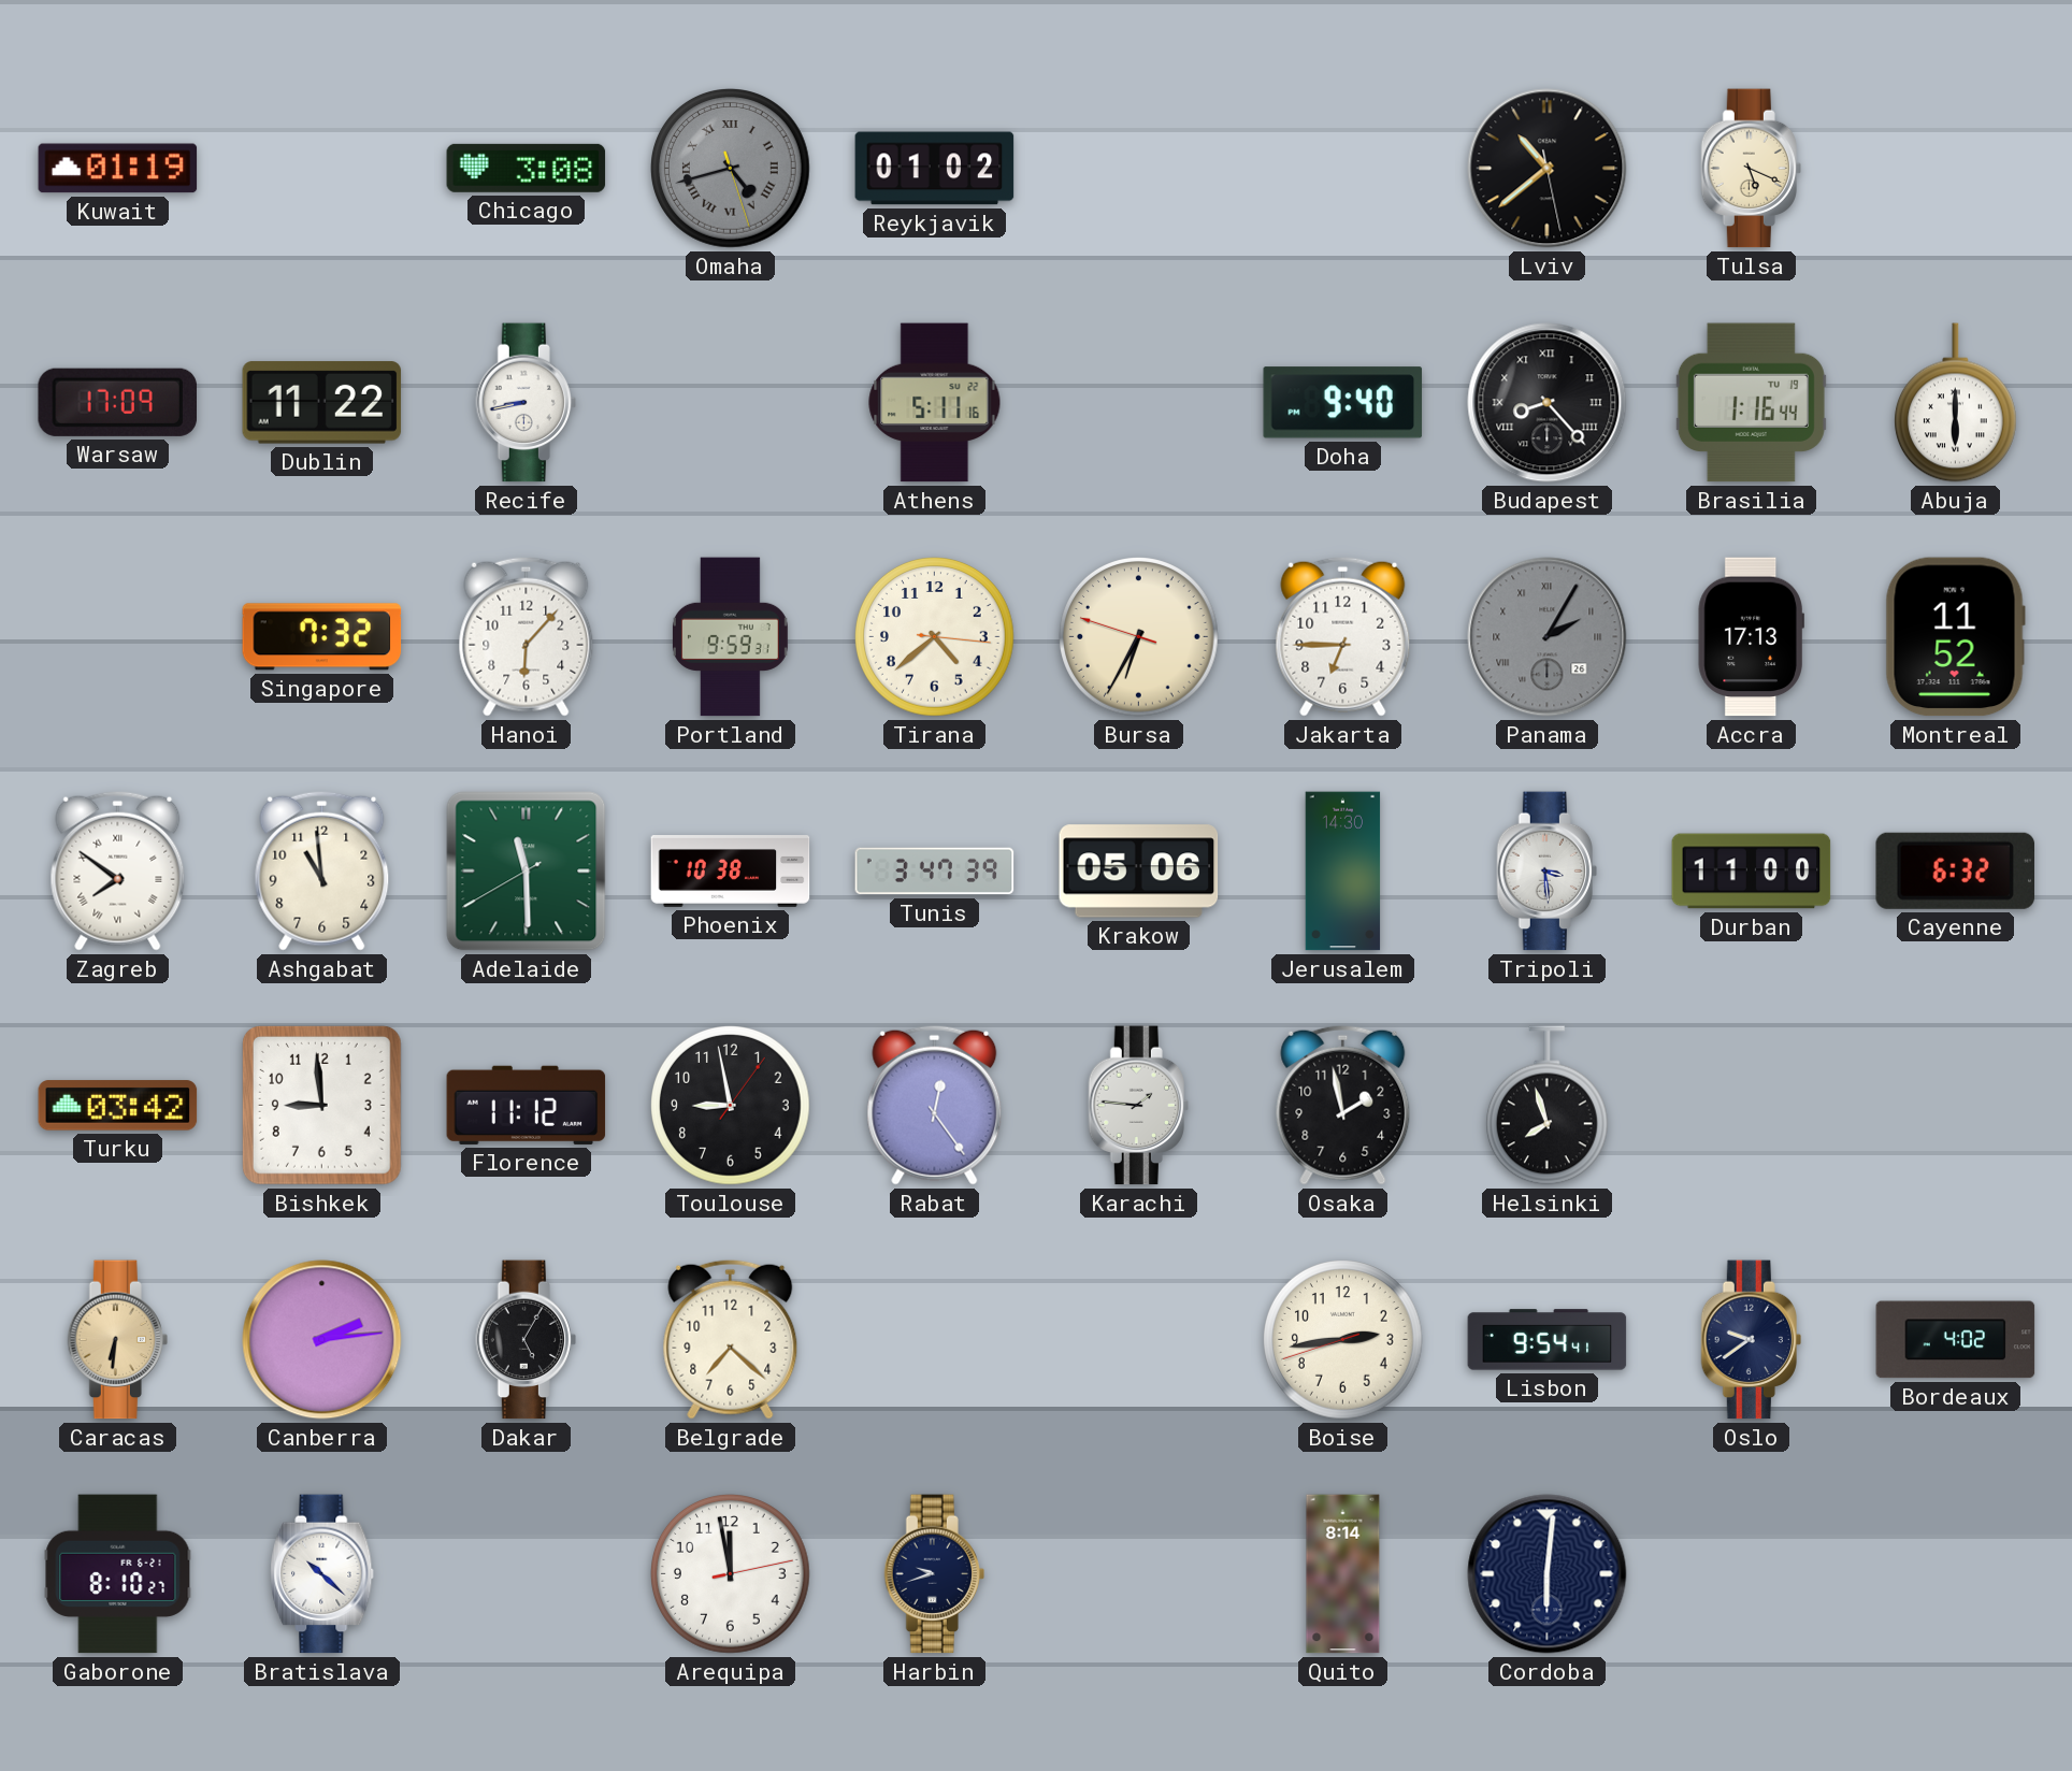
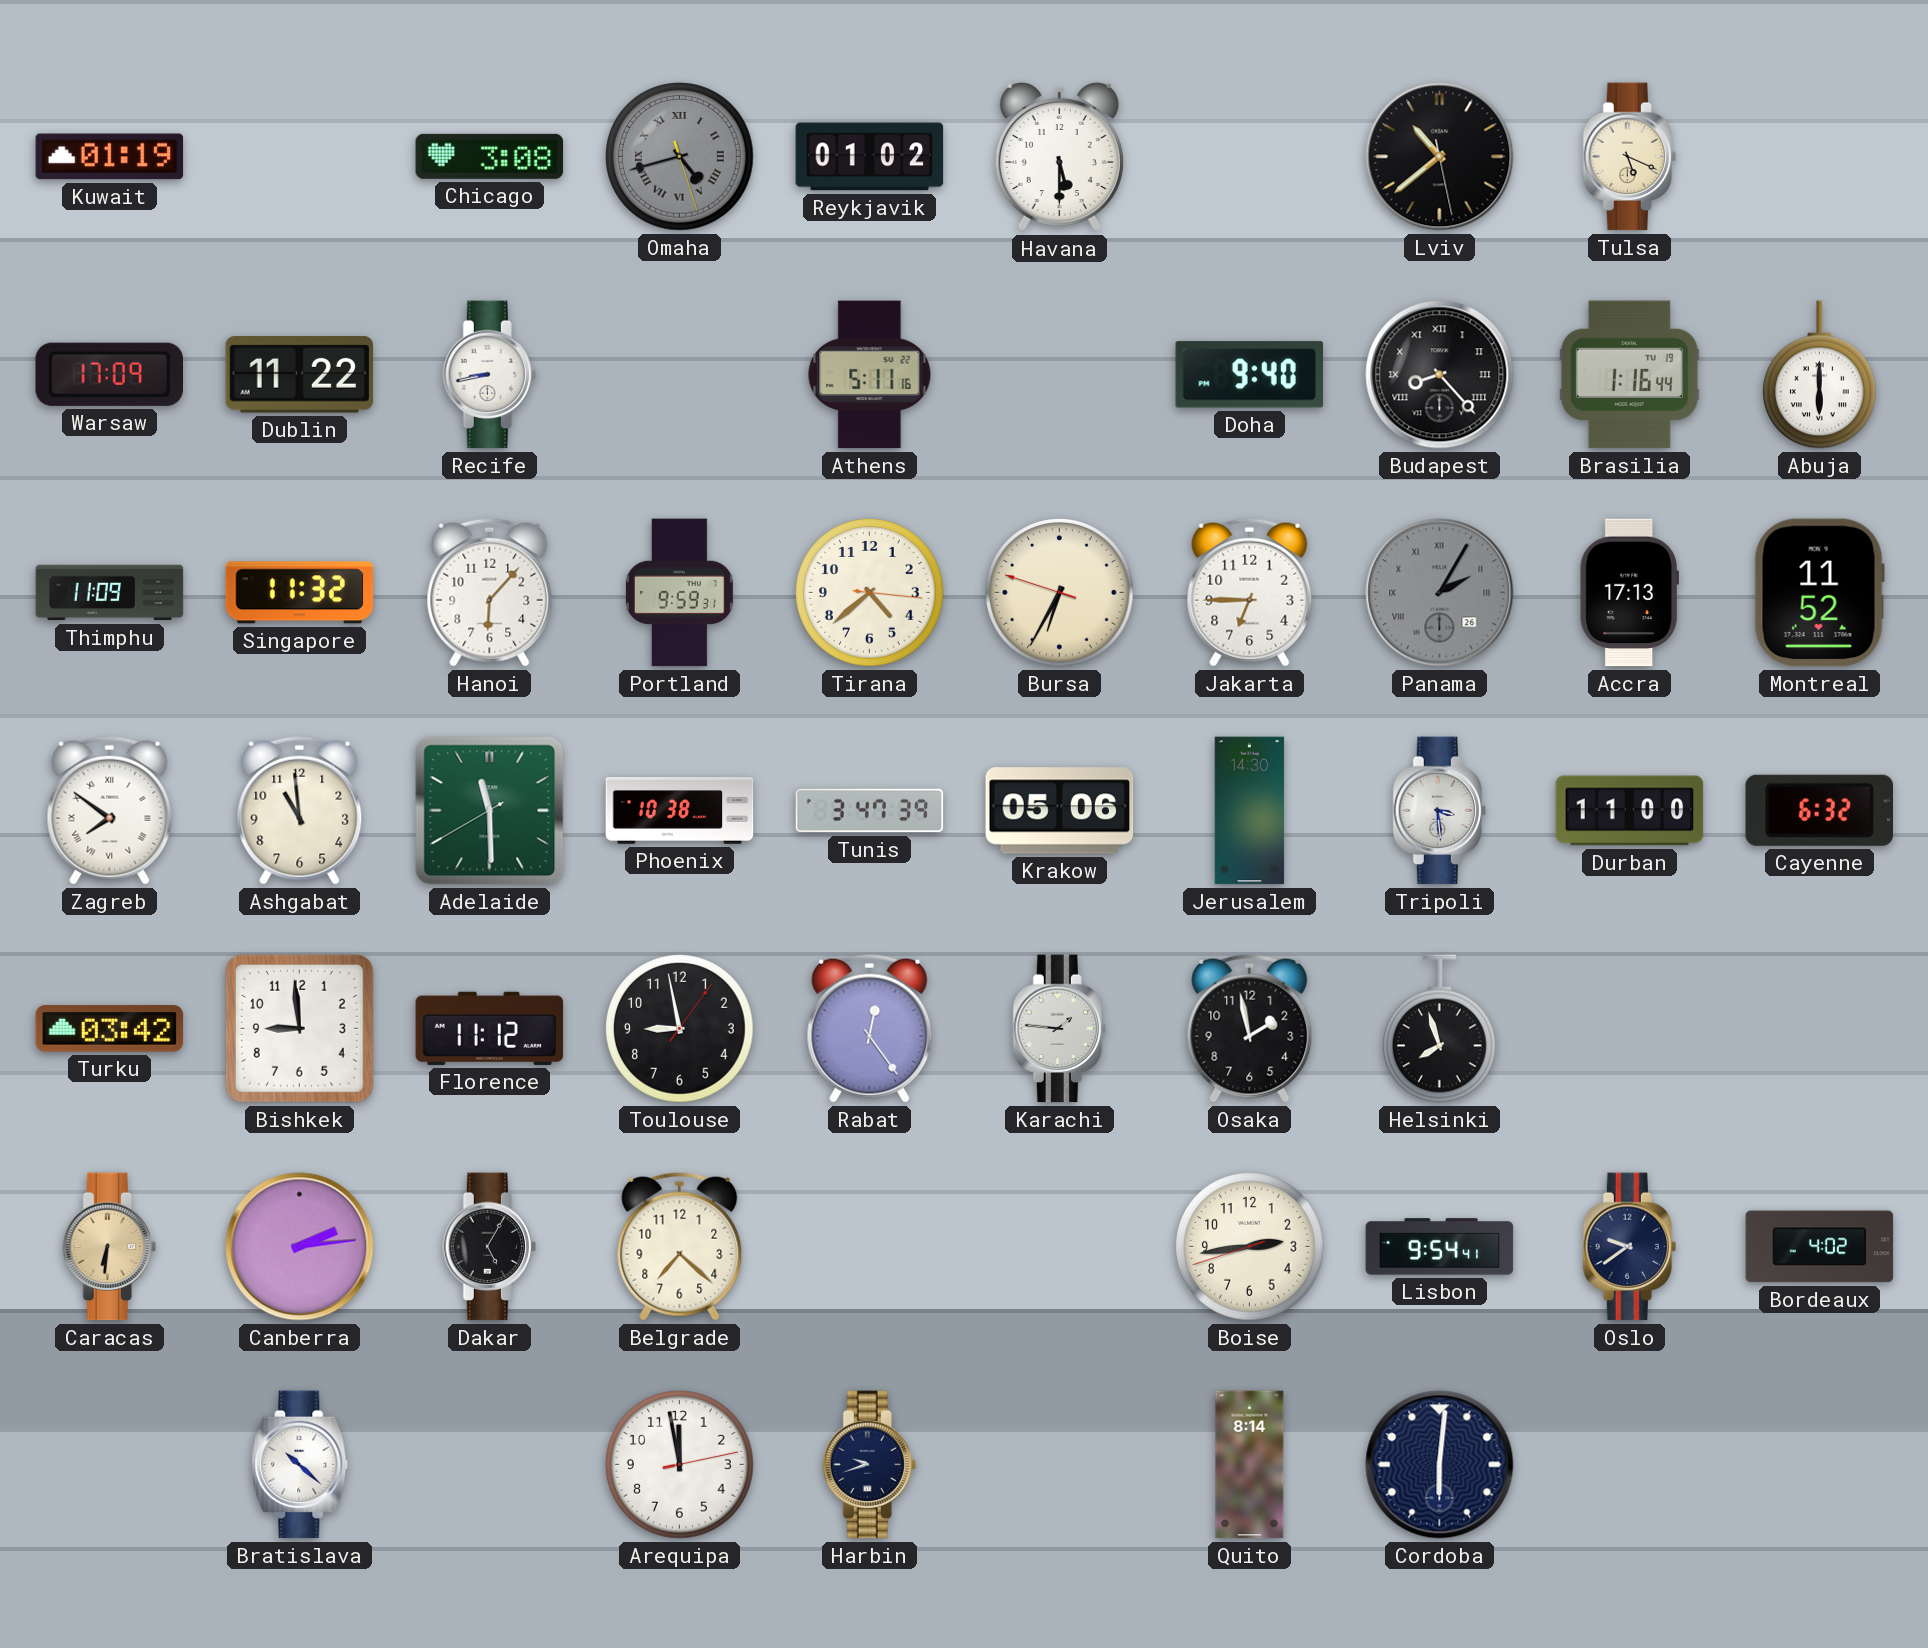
Havana: none -> 5:30 (1059, 157)
Thimphu: none -> 11:09 (110, 593)
Singapore: 7:32 -> 11:32 (300, 593)
Gaborone: 8:10 -> none (118, 1574)
